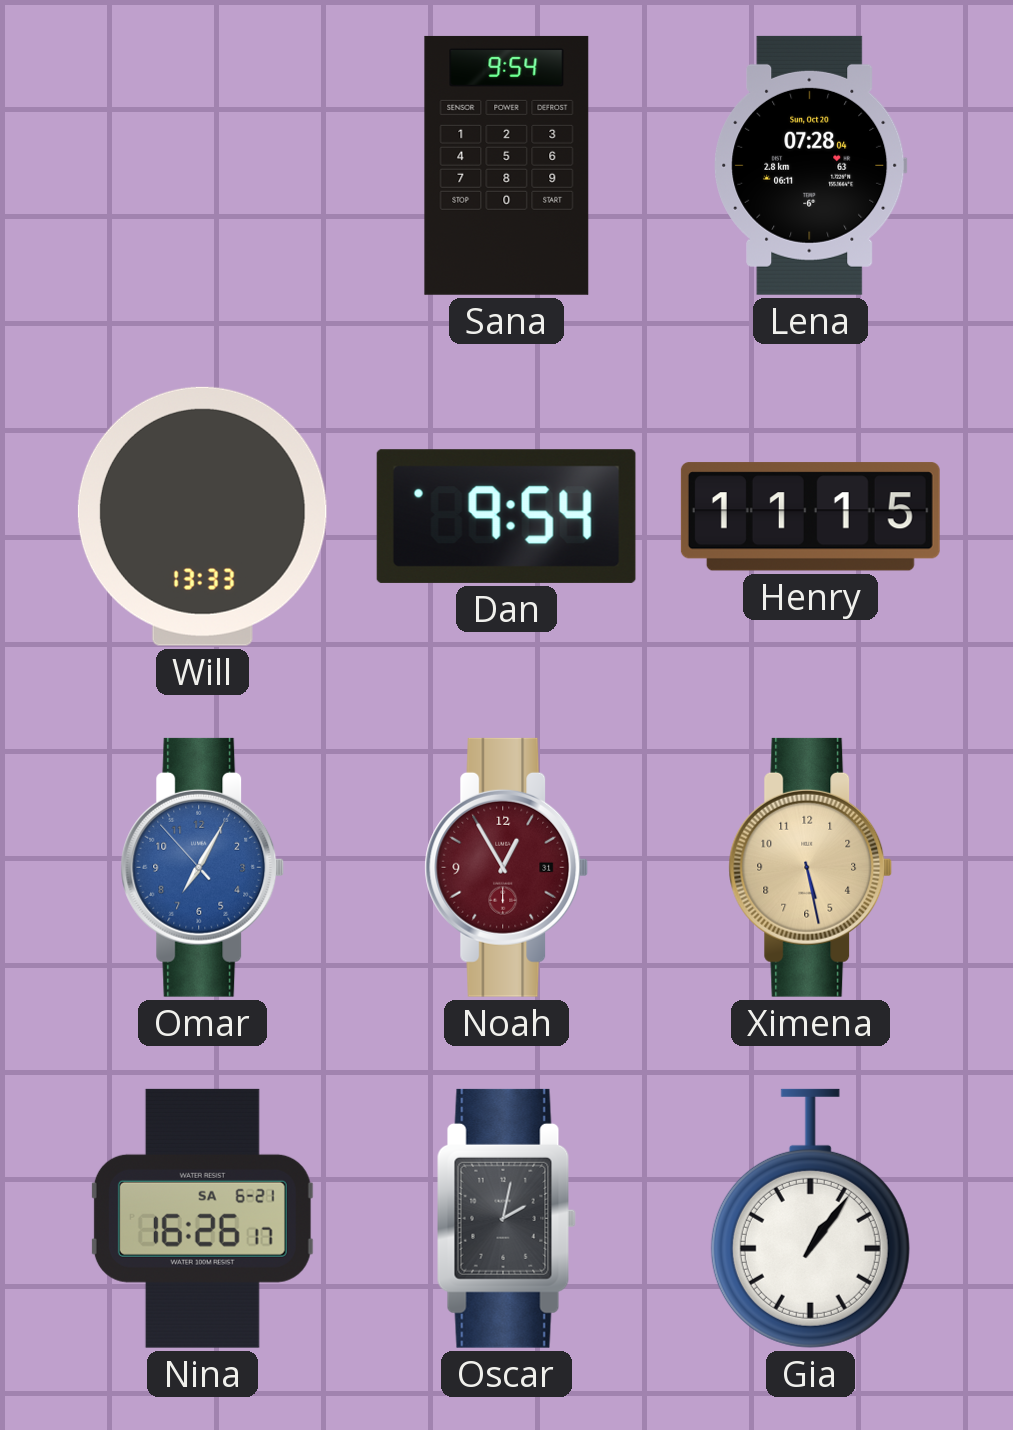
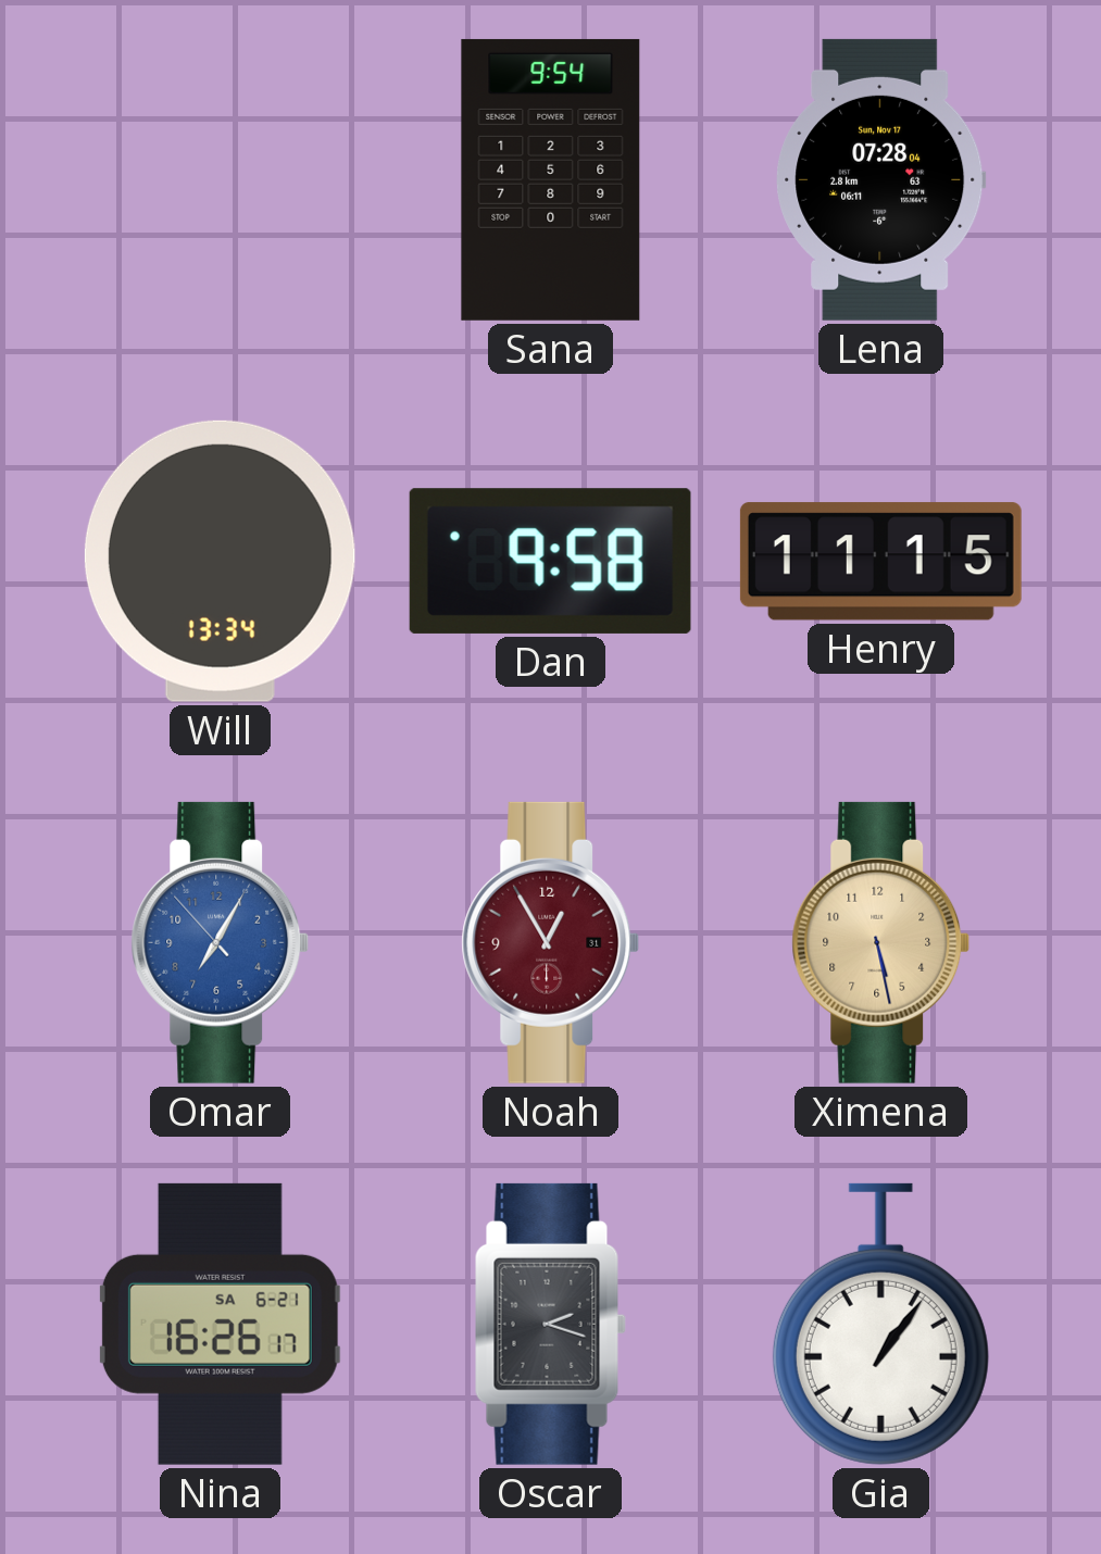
Lena date: Sun, Oct 20 -> Sun, Nov 17 (881, 179)
Will: 13:33 -> 13:34 (220, 561)
Dan: 9:54 -> 9:58 (550, 561)
Oscar: 2:02 -> 2:18 (550, 1324)
